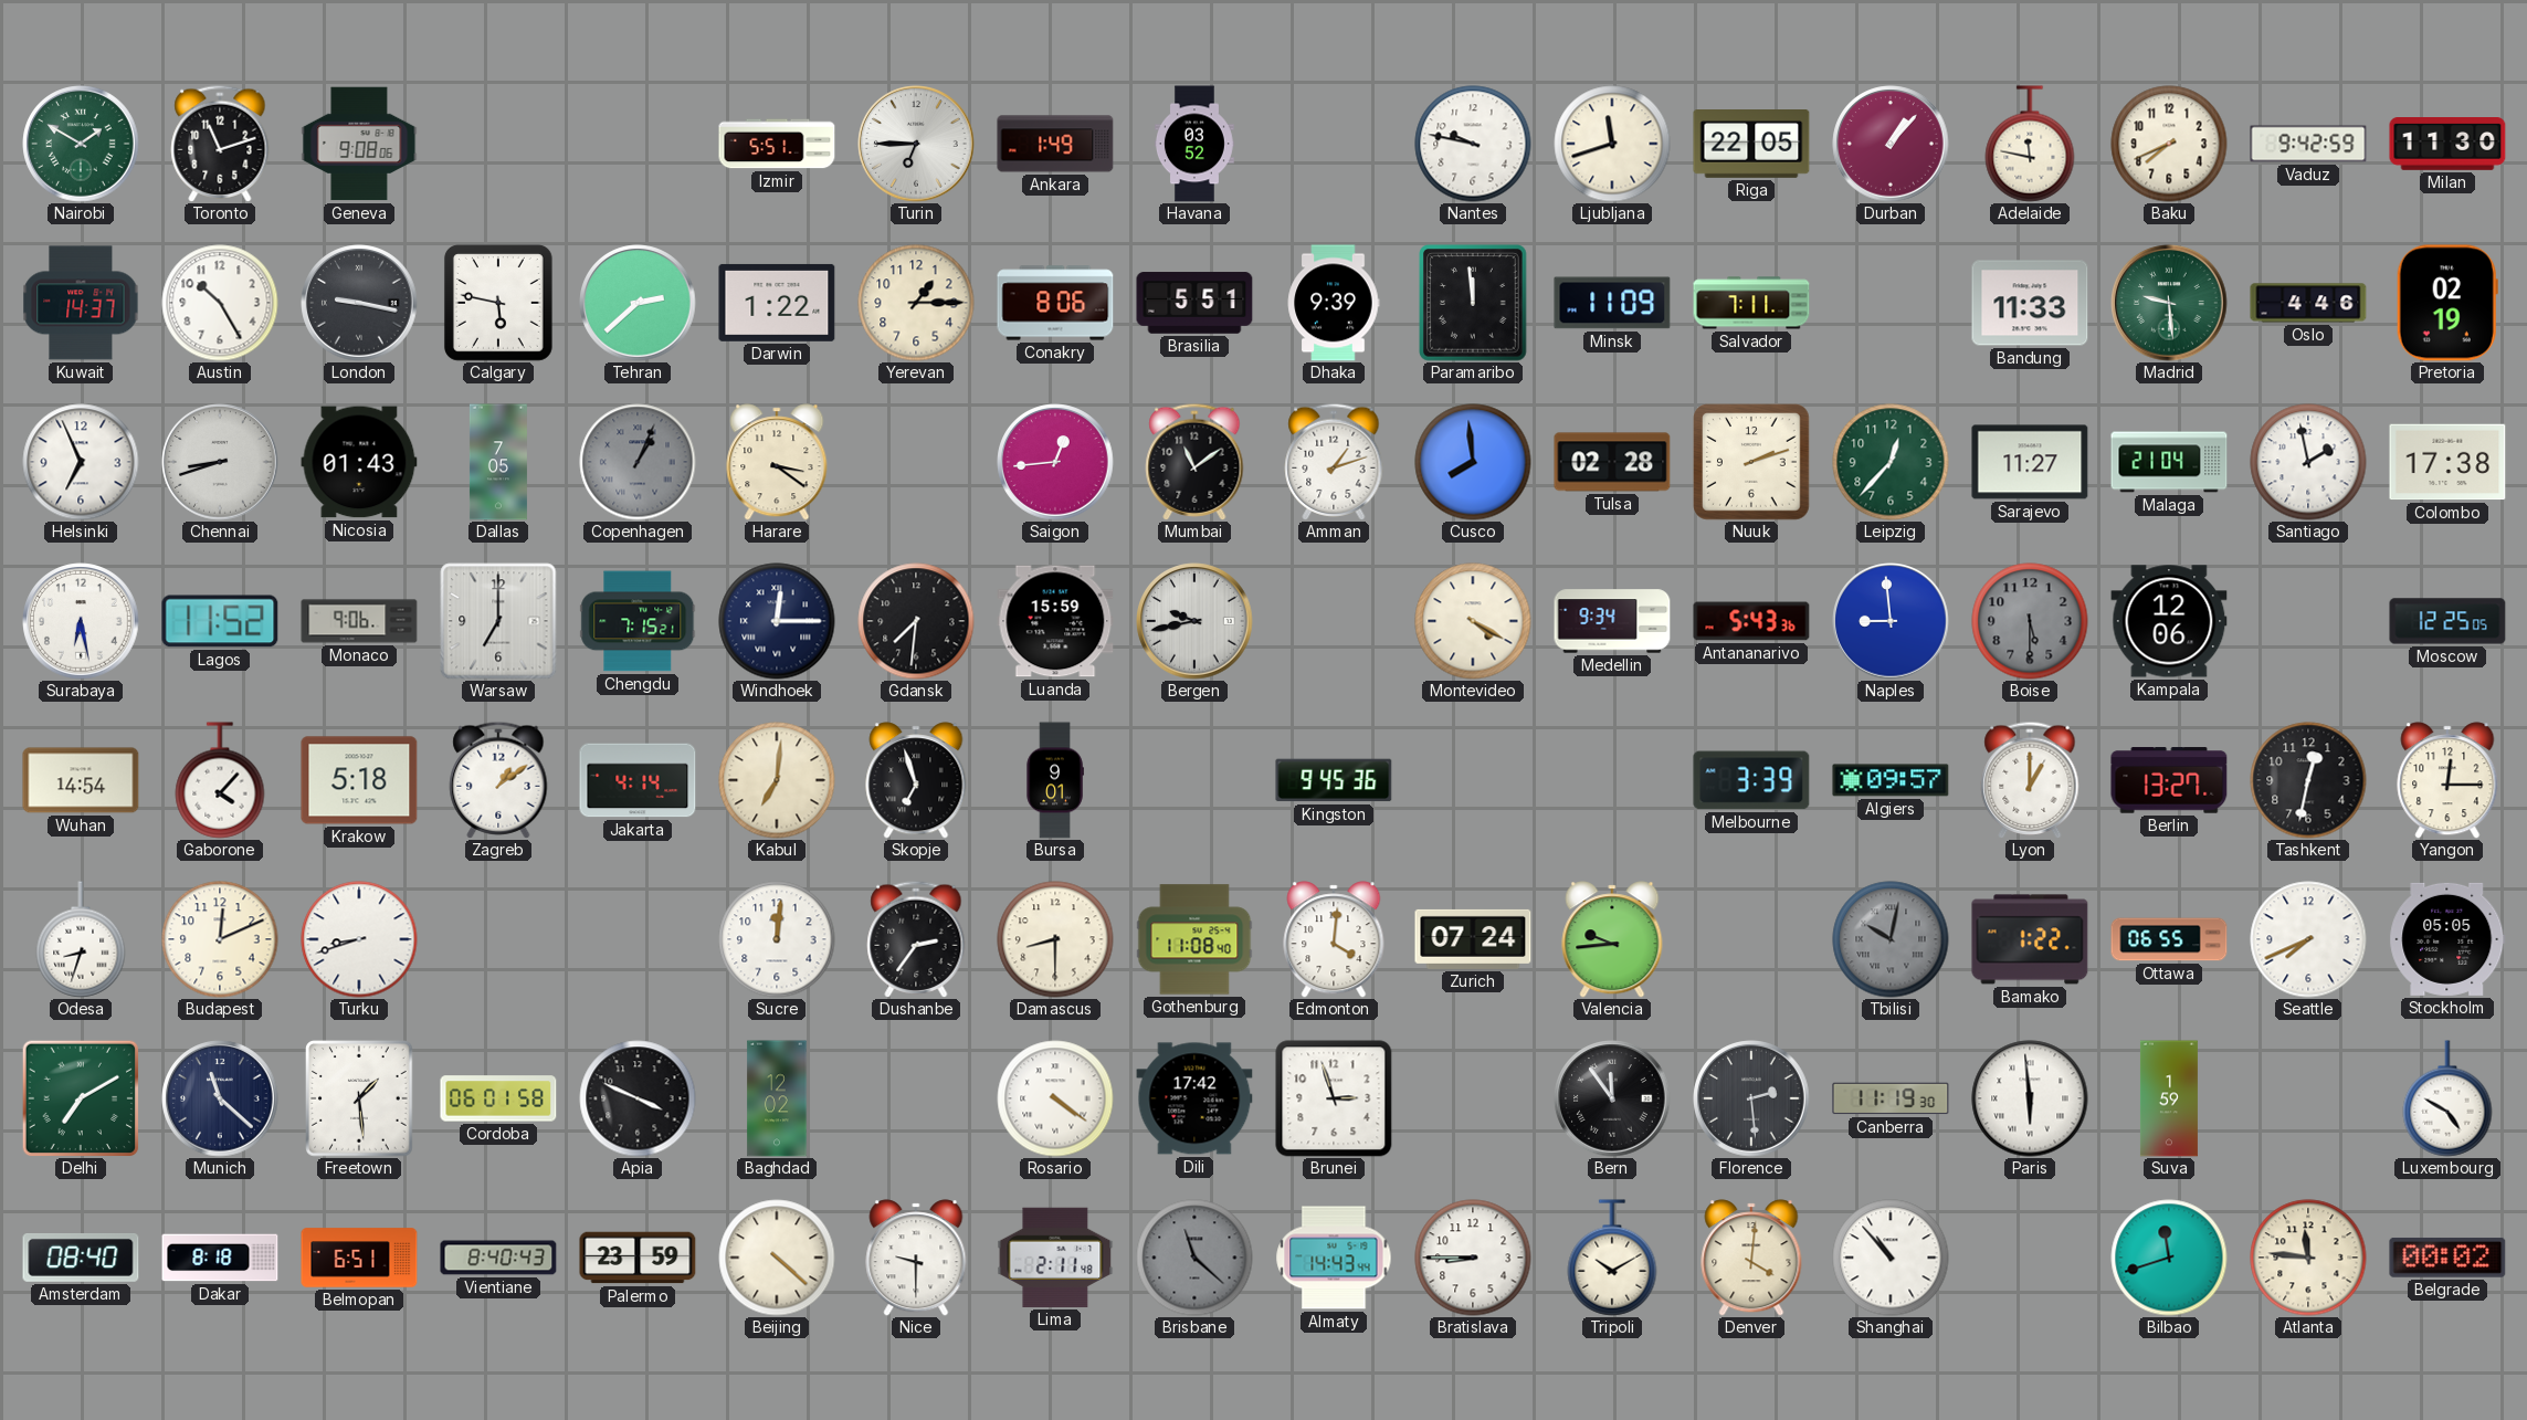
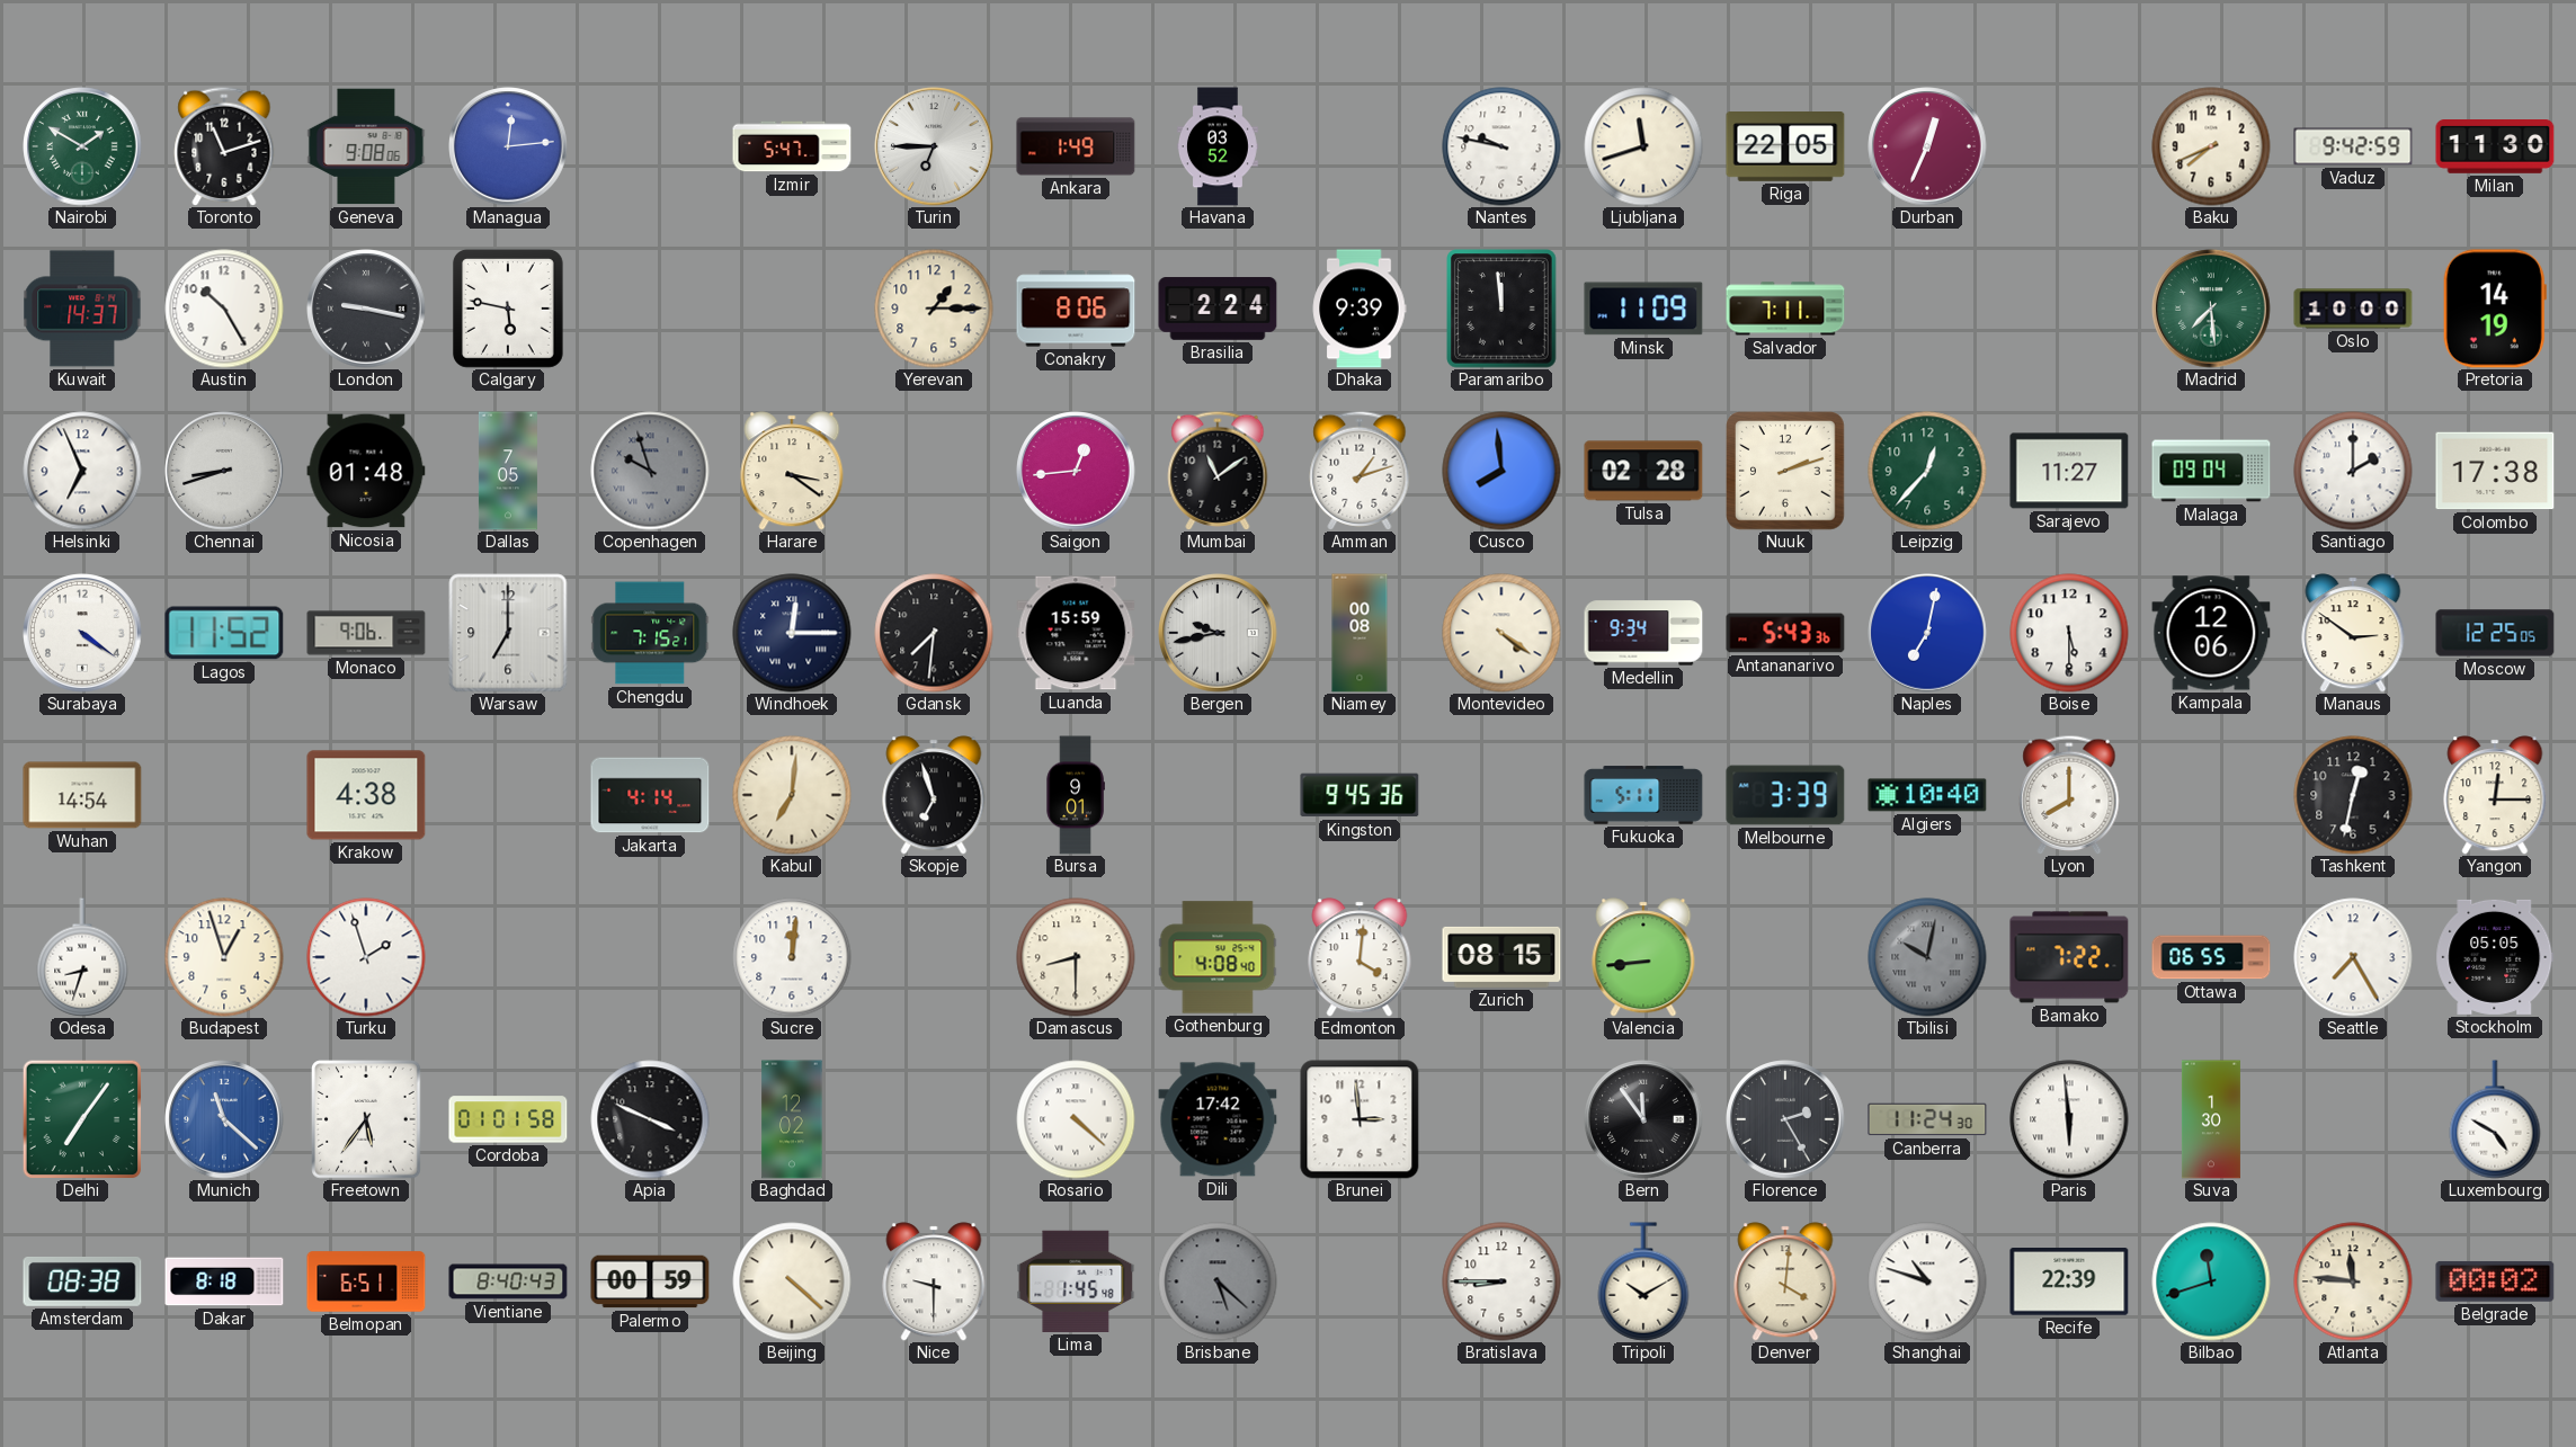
Managua: none -> 12:14 (508, 146)
Izmir: 5:51 -> 5:47 (792, 146)
Durban: 1:07 -> 12:34 (1927, 146)
Adelaide: 11:47 -> none (2030, 144)
Tehran: 2:38 -> none (638, 303)
Darwin: 1:22 -> none (777, 303)
Brasilia: 5:51 -> 2:24 (1218, 309)
Bandung: 11:33 -> none (2030, 303)
Madrid: 9:29 -> 7:29 (2211, 309)
Oslo: 4:46 -> 10:00 (2353, 309)
Pretoria: 02:19 -> 14:19 (2495, 309)
Nicosia: 01:43 -> 01:48 (366, 471)
Copenhagen: 1:04 -> 9:57 (650, 471)
Malaga: 21:04 -> 09:04 (2211, 471)
Santiago: 1:58 -> 2:00 (2353, 471)
Surabaya: 6:28 -> 4:21 (82, 633)
Niamey: none -> 00:08 (1360, 633)
Montevideo: 4:20 -> 4:21 (1501, 633)
Naples: 8:59 -> 7:02 (1927, 633)
Boise dial: grey -> white (2069, 633)
Manaus: none -> 2:51 (2353, 633)
Gaborone: 4:07 -> none (220, 780)
Krakow: 5:18 -> 4:38 (366, 795)
Zagreb: 1:09 -> none (498, 780)
Fukuoka: none -> 5:11 (1643, 795)
Algiers: 09:57 -> 10:40 (1927, 795)
Lyon: 1:00 -> 8:00 (2069, 795)
Berlin: 13:27 -> none (2169, 780)
Budapest: 12:11 -> 12:57 (224, 957)
Turku: 8:42 -> 1:57 (366, 957)
Dushanbe: 2:36 -> none (916, 939)
Gothenburg: 11:08 -> 4:08 (1218, 957)
Zurich: 07:24 -> 08:15 (1501, 957)
Valencia: 9:44 -> 8:44 (1643, 957)
Bamako: 1:22 -> 7:22 (2069, 957)
Seattle: 7:41 -> 7:25 (2353, 957)
Delhi: 7:10 -> 7:06 (82, 1119)
Munich dial: navy -> blue (224, 1119)
Freetown: 1:29 -> 5:36 (366, 1119)
Cordoba: 06:01 -> 01:01 (508, 1119)
Rosario: 4:21 -> 4:22 (1076, 1119)
Brunei: 2:57 -> 2:59 (1360, 1119)
Florence: 2:29 -> 2:25 (1785, 1119)
Canberra: 11:19 -> 11:24 (1927, 1119)
Suva: 1:59 -> 1:30 (2211, 1119)
Amsterdam: 08:40 -> 08:38 (82, 1283)
Palermo: 23:59 -> 00:59 (650, 1281)
Lima: 2:11 -> 1:45 (1076, 1281)
Brisbane: 11:22 -> 5:22 (1218, 1281)
Almaty: 14:43 -> none (1334, 1258)
Shanghai: 10:53 -> 10:48 (1927, 1281)
Recife: none -> 22:39 (2069, 1283)
